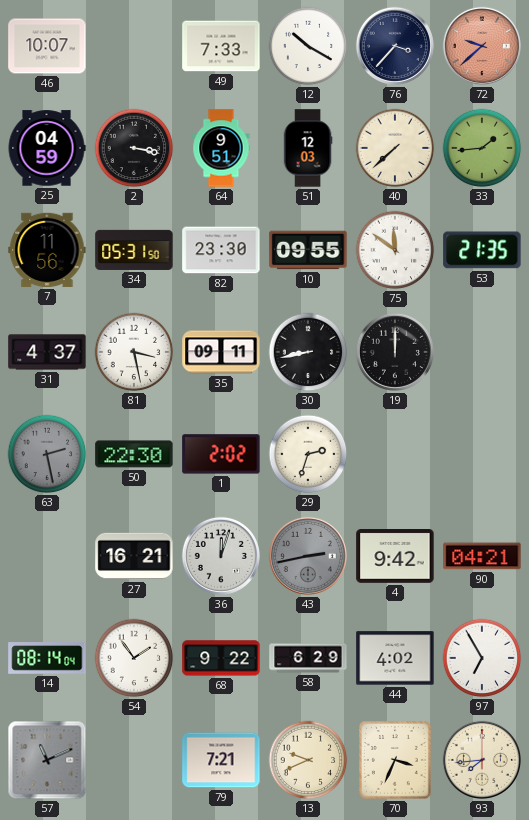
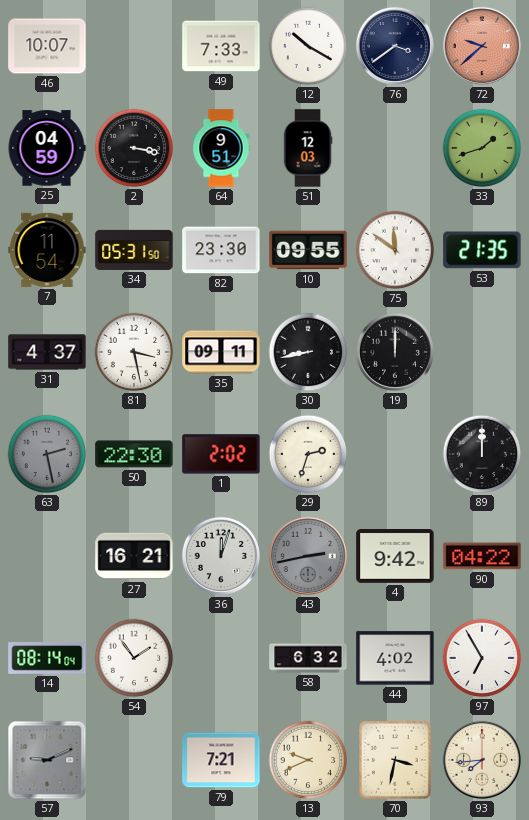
76: 3:37 -> 3:39 (395, 46)
40: 7:38 -> none (395, 148)
33: 1:44 -> 1:42 (482, 148)
7: 11:56 -> 11:54 (47, 250)
89: none -> 12:00 (482, 454)
90: 04:21 -> 04:22 (482, 556)
68: 9:22 -> none (221, 658)
58: 6:29 -> 6:32 (308, 658)
57: 11:11 -> 9:11 (47, 760)
70: 3:34 -> 3:32 (395, 760)
